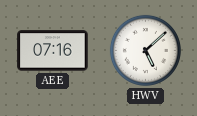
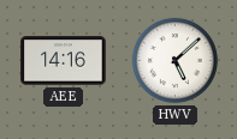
AEE: 07:16 -> 14:16 (64, 61)
